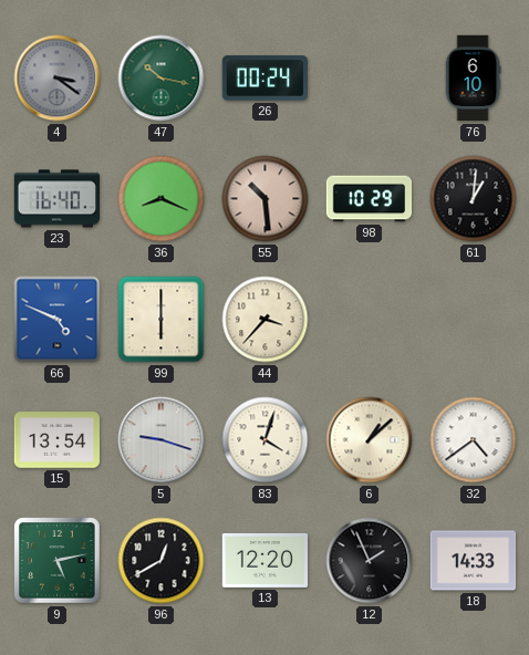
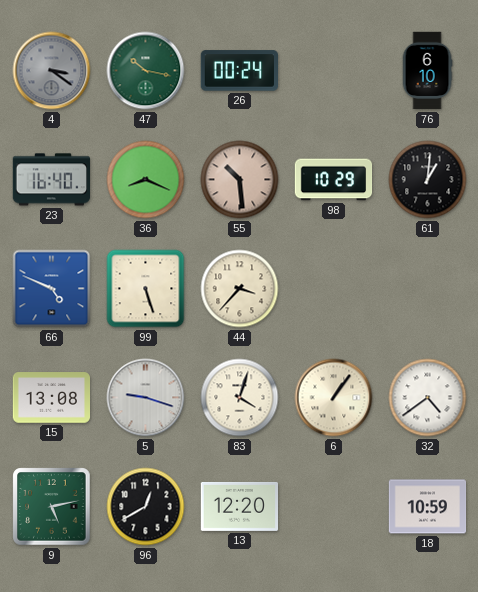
99: 6:00 -> 5:27 (146, 289)
15: 13:54 -> 13:08 (52, 398)
6: 1:08 -> 1:06 (334, 398)
12: 1:56 -> none (370, 561)
18: 14:33 -> 10:59 (428, 507)
